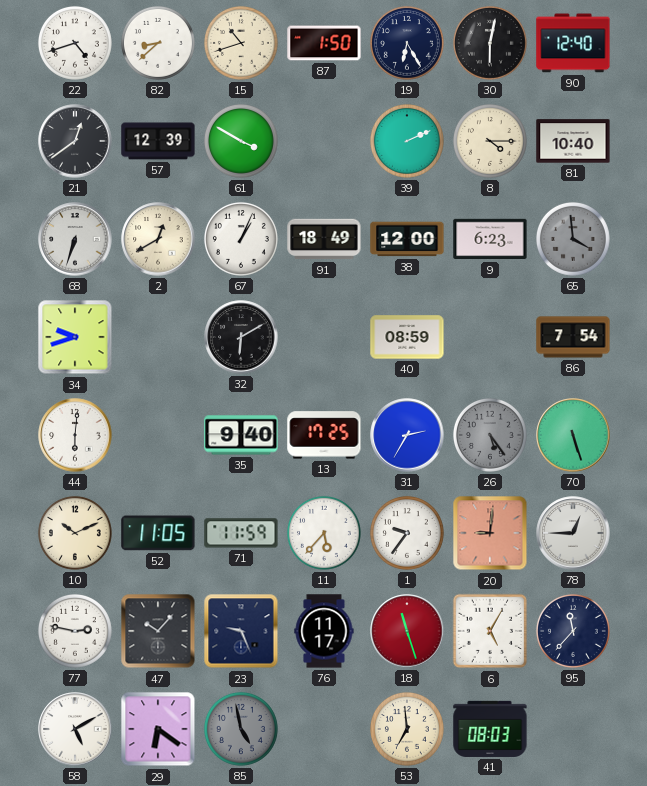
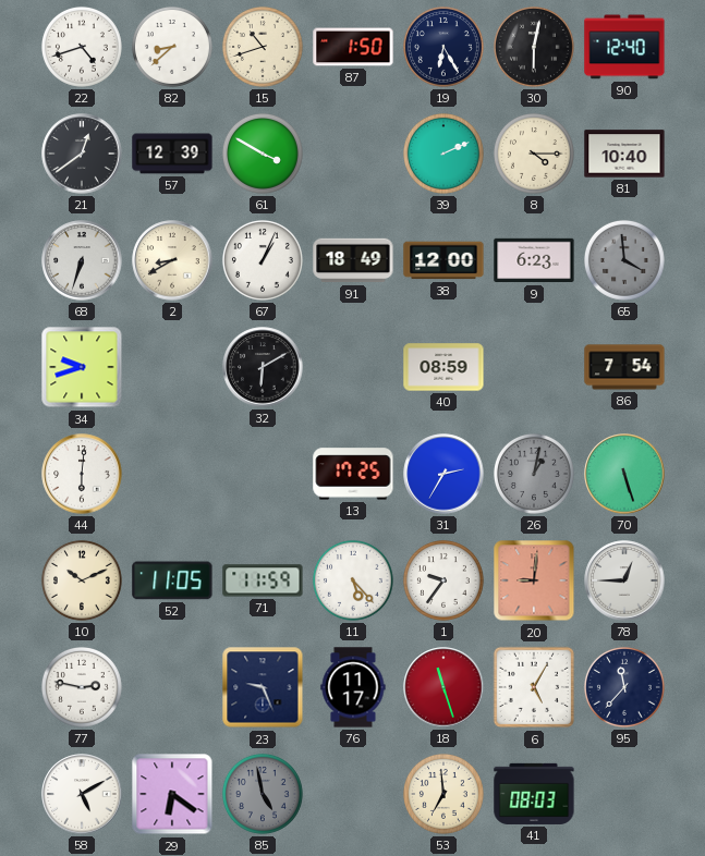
2: 12:40 -> 8:40 (172, 260)
35: 9:40 -> none (241, 435)
26: 5:24 -> 1:02 (534, 474)
11: 5:37 -> 5:23 (353, 580)
47: 10:07 -> none (158, 631)
